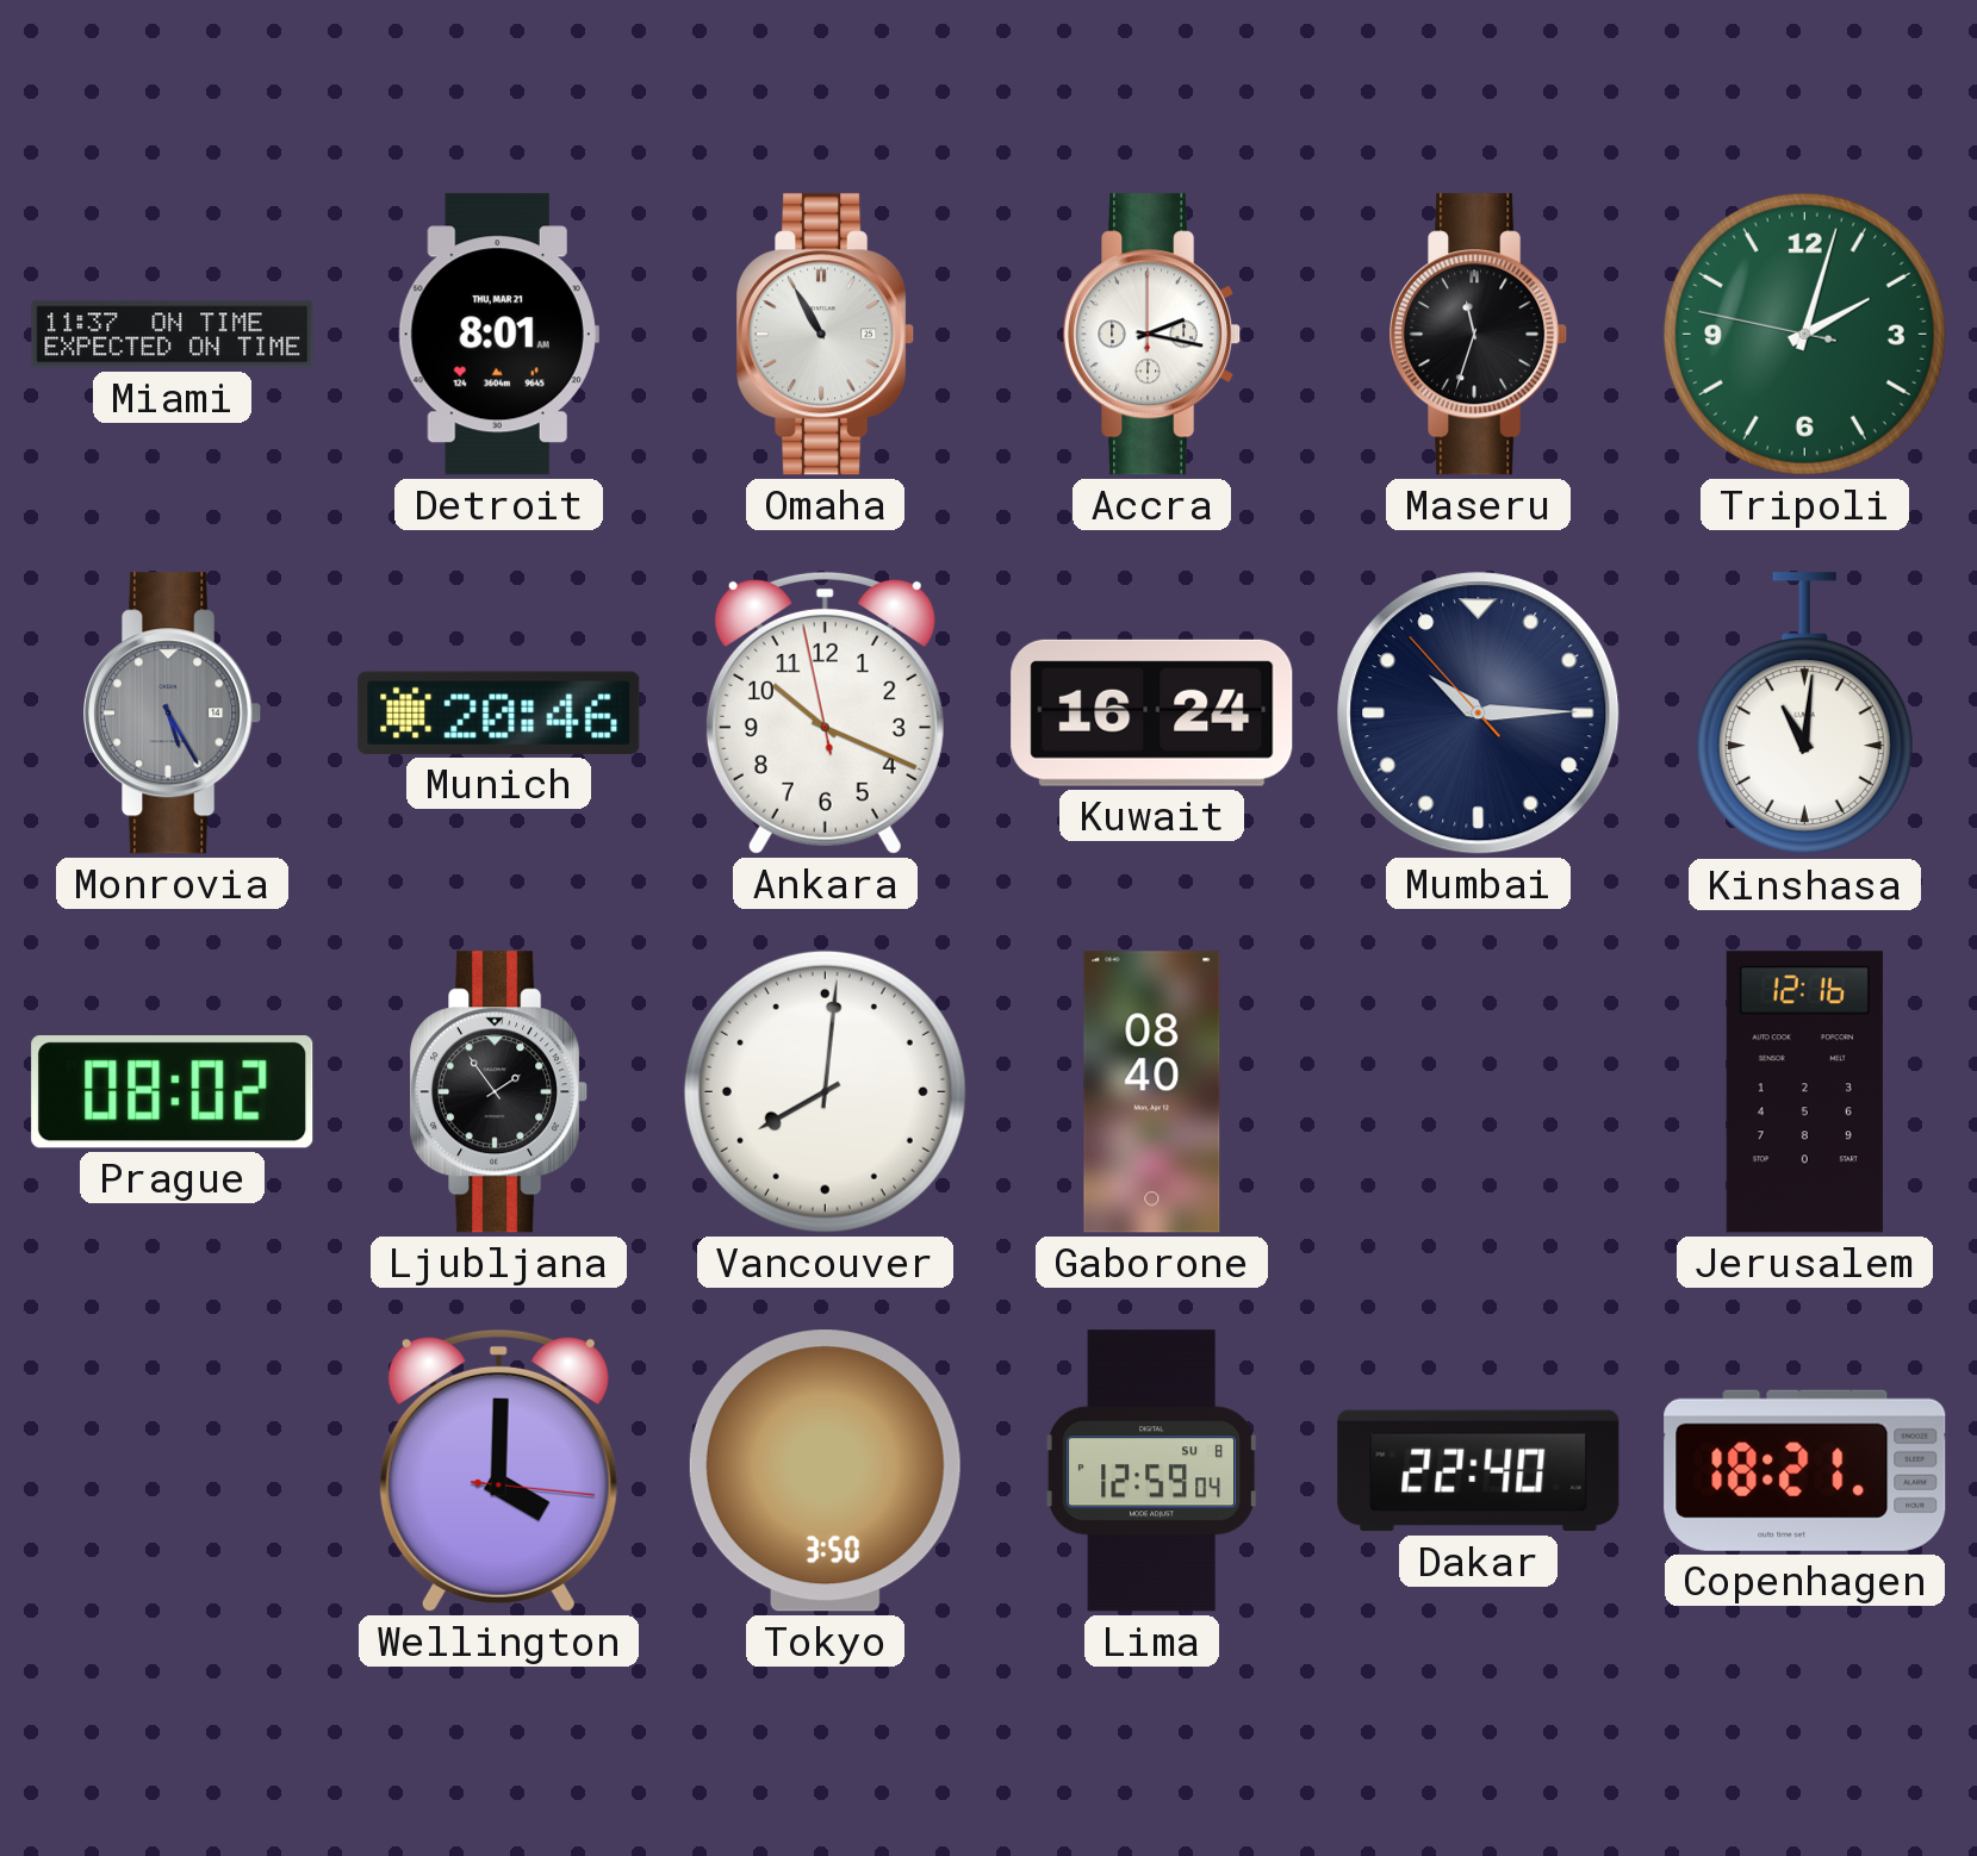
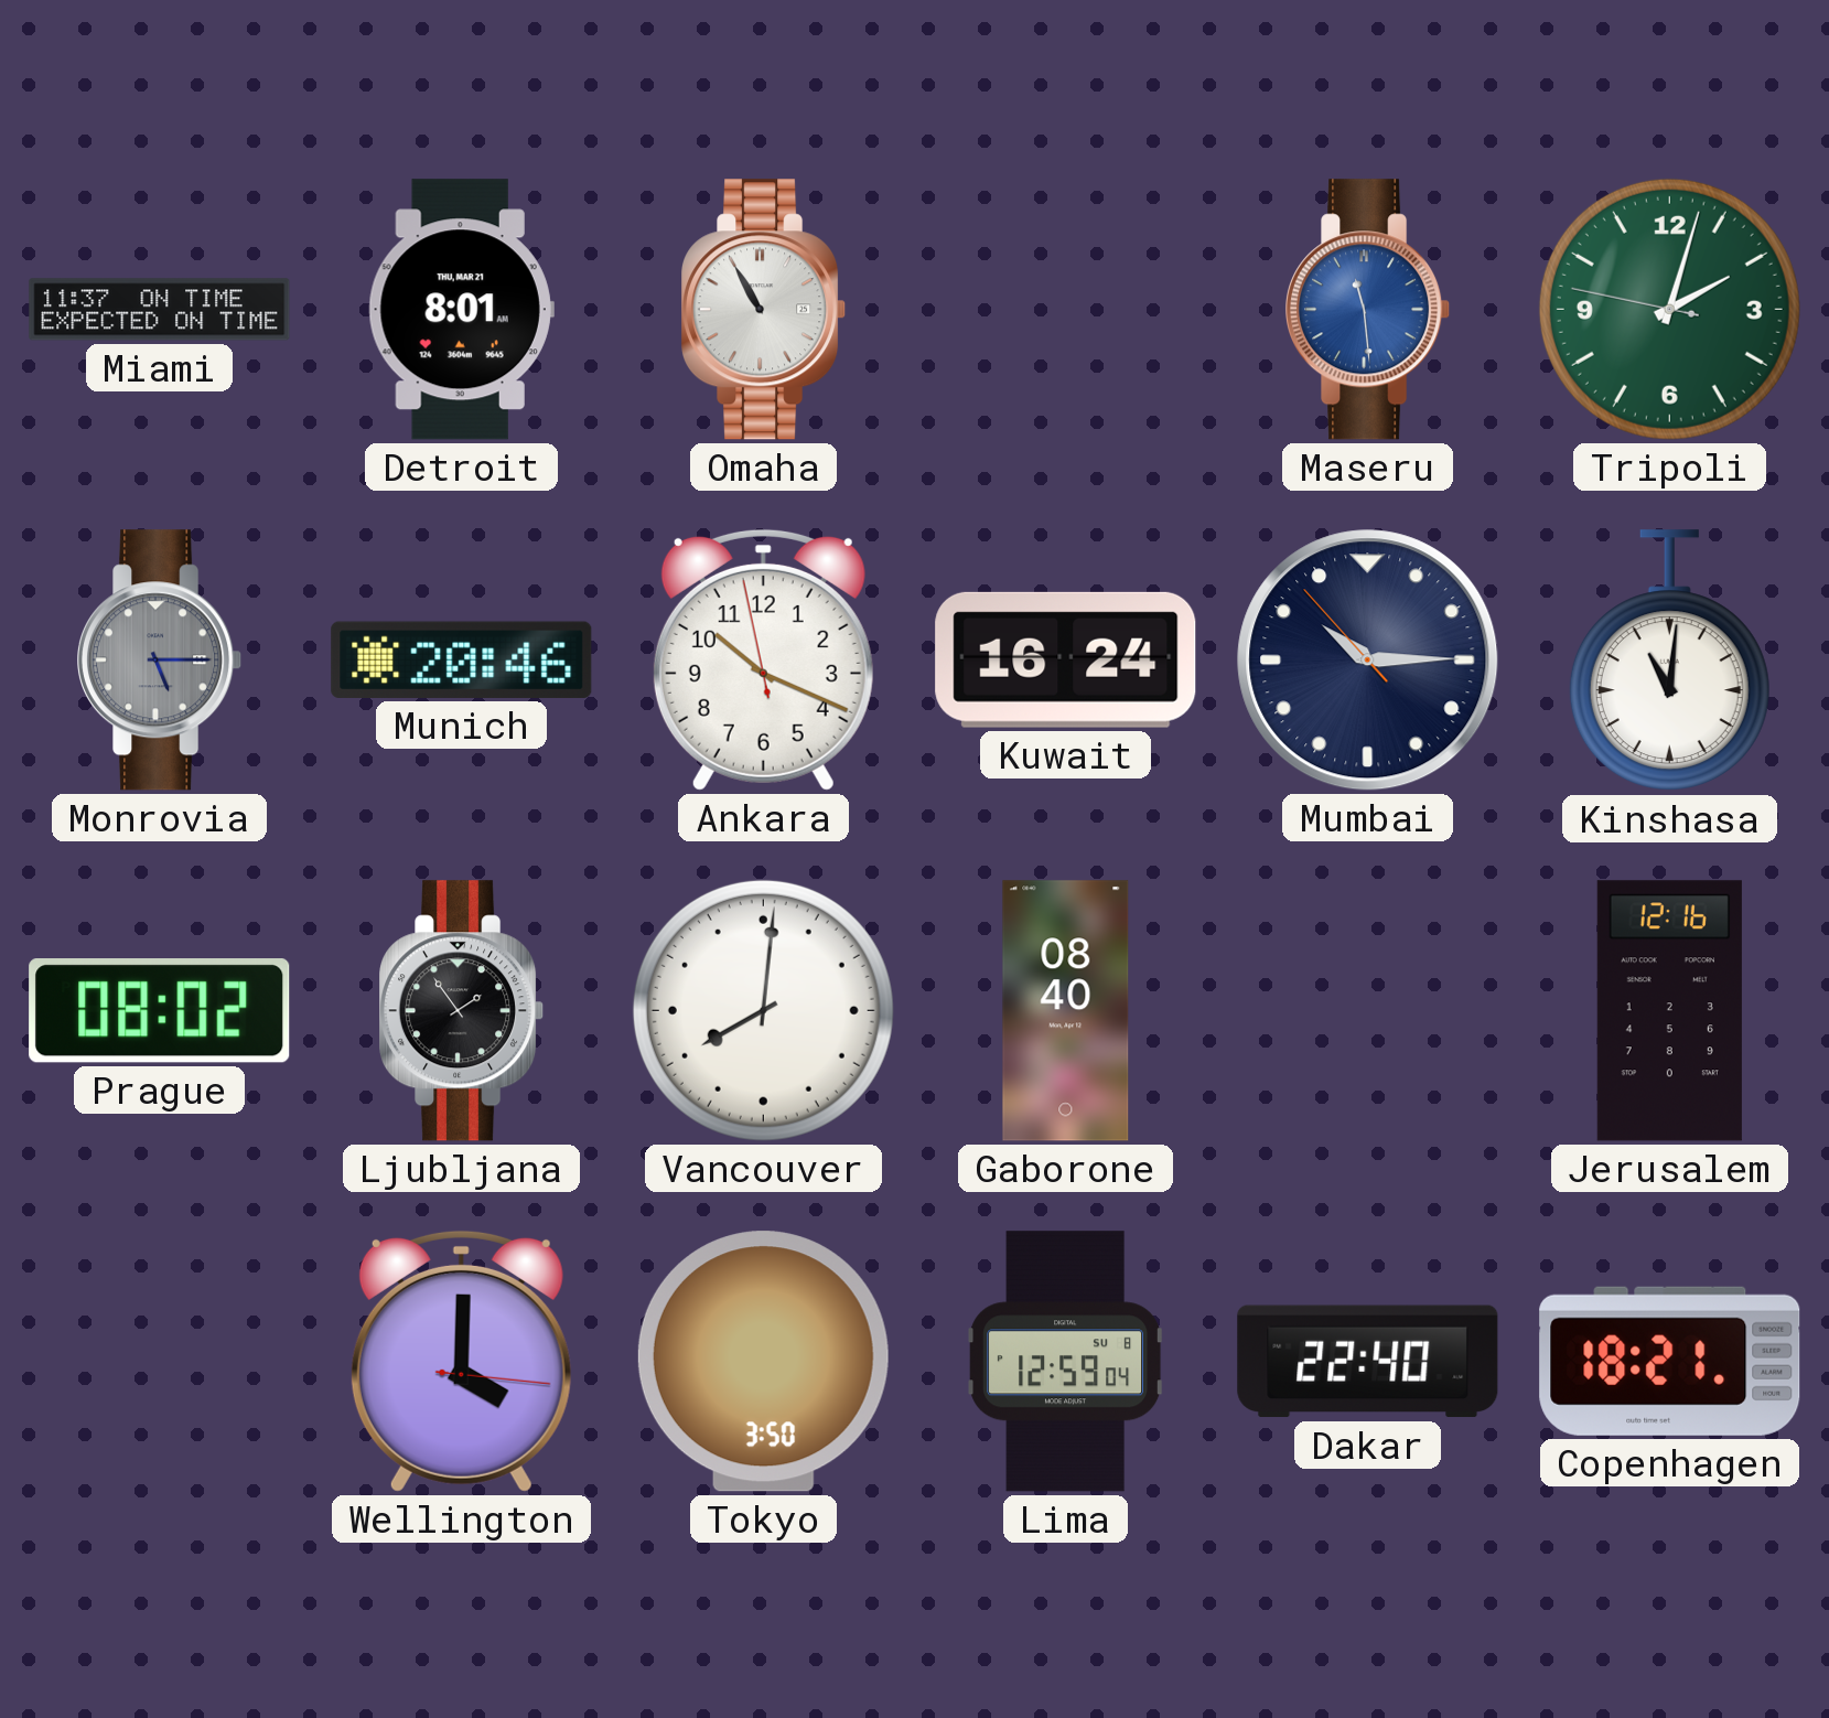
Accra: 2:17 -> none (1154, 335)
Maseru: 11:33 -> 11:29 (1369, 310)
Maseru dial: black -> blue (1369, 310)
Monrovia: 5:25 -> 5:15 (161, 661)
